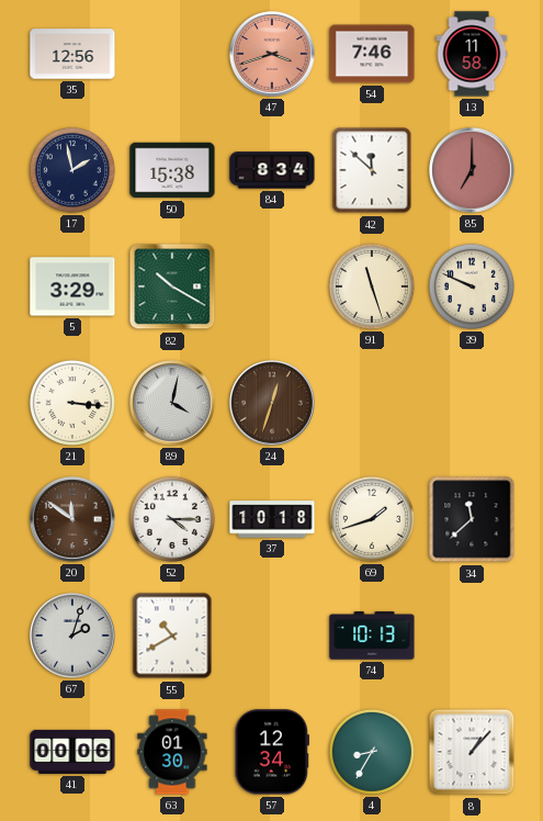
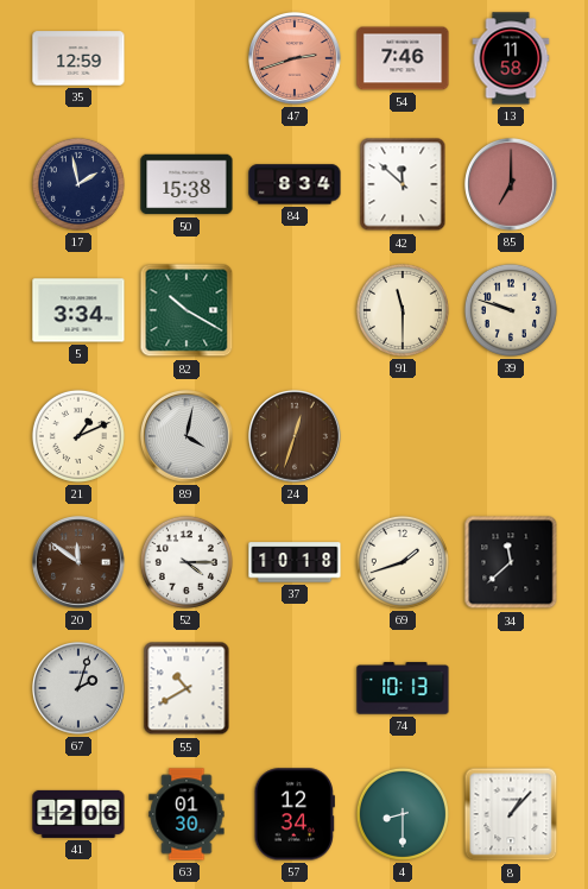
35: 12:56 -> 12:59 (78, 58)
47: 3:42 -> 2:42 (295, 58)
5: 3:29 -> 3:34 (78, 310)
91: 11:27 -> 11:30 (403, 310)
39: 9:49 -> 9:48 (511, 310)
21: 3:16 -> 1:11 (78, 436)
41: 00:06 -> 12:06 (78, 814)
4: 8:35 -> 8:30 (403, 814)
